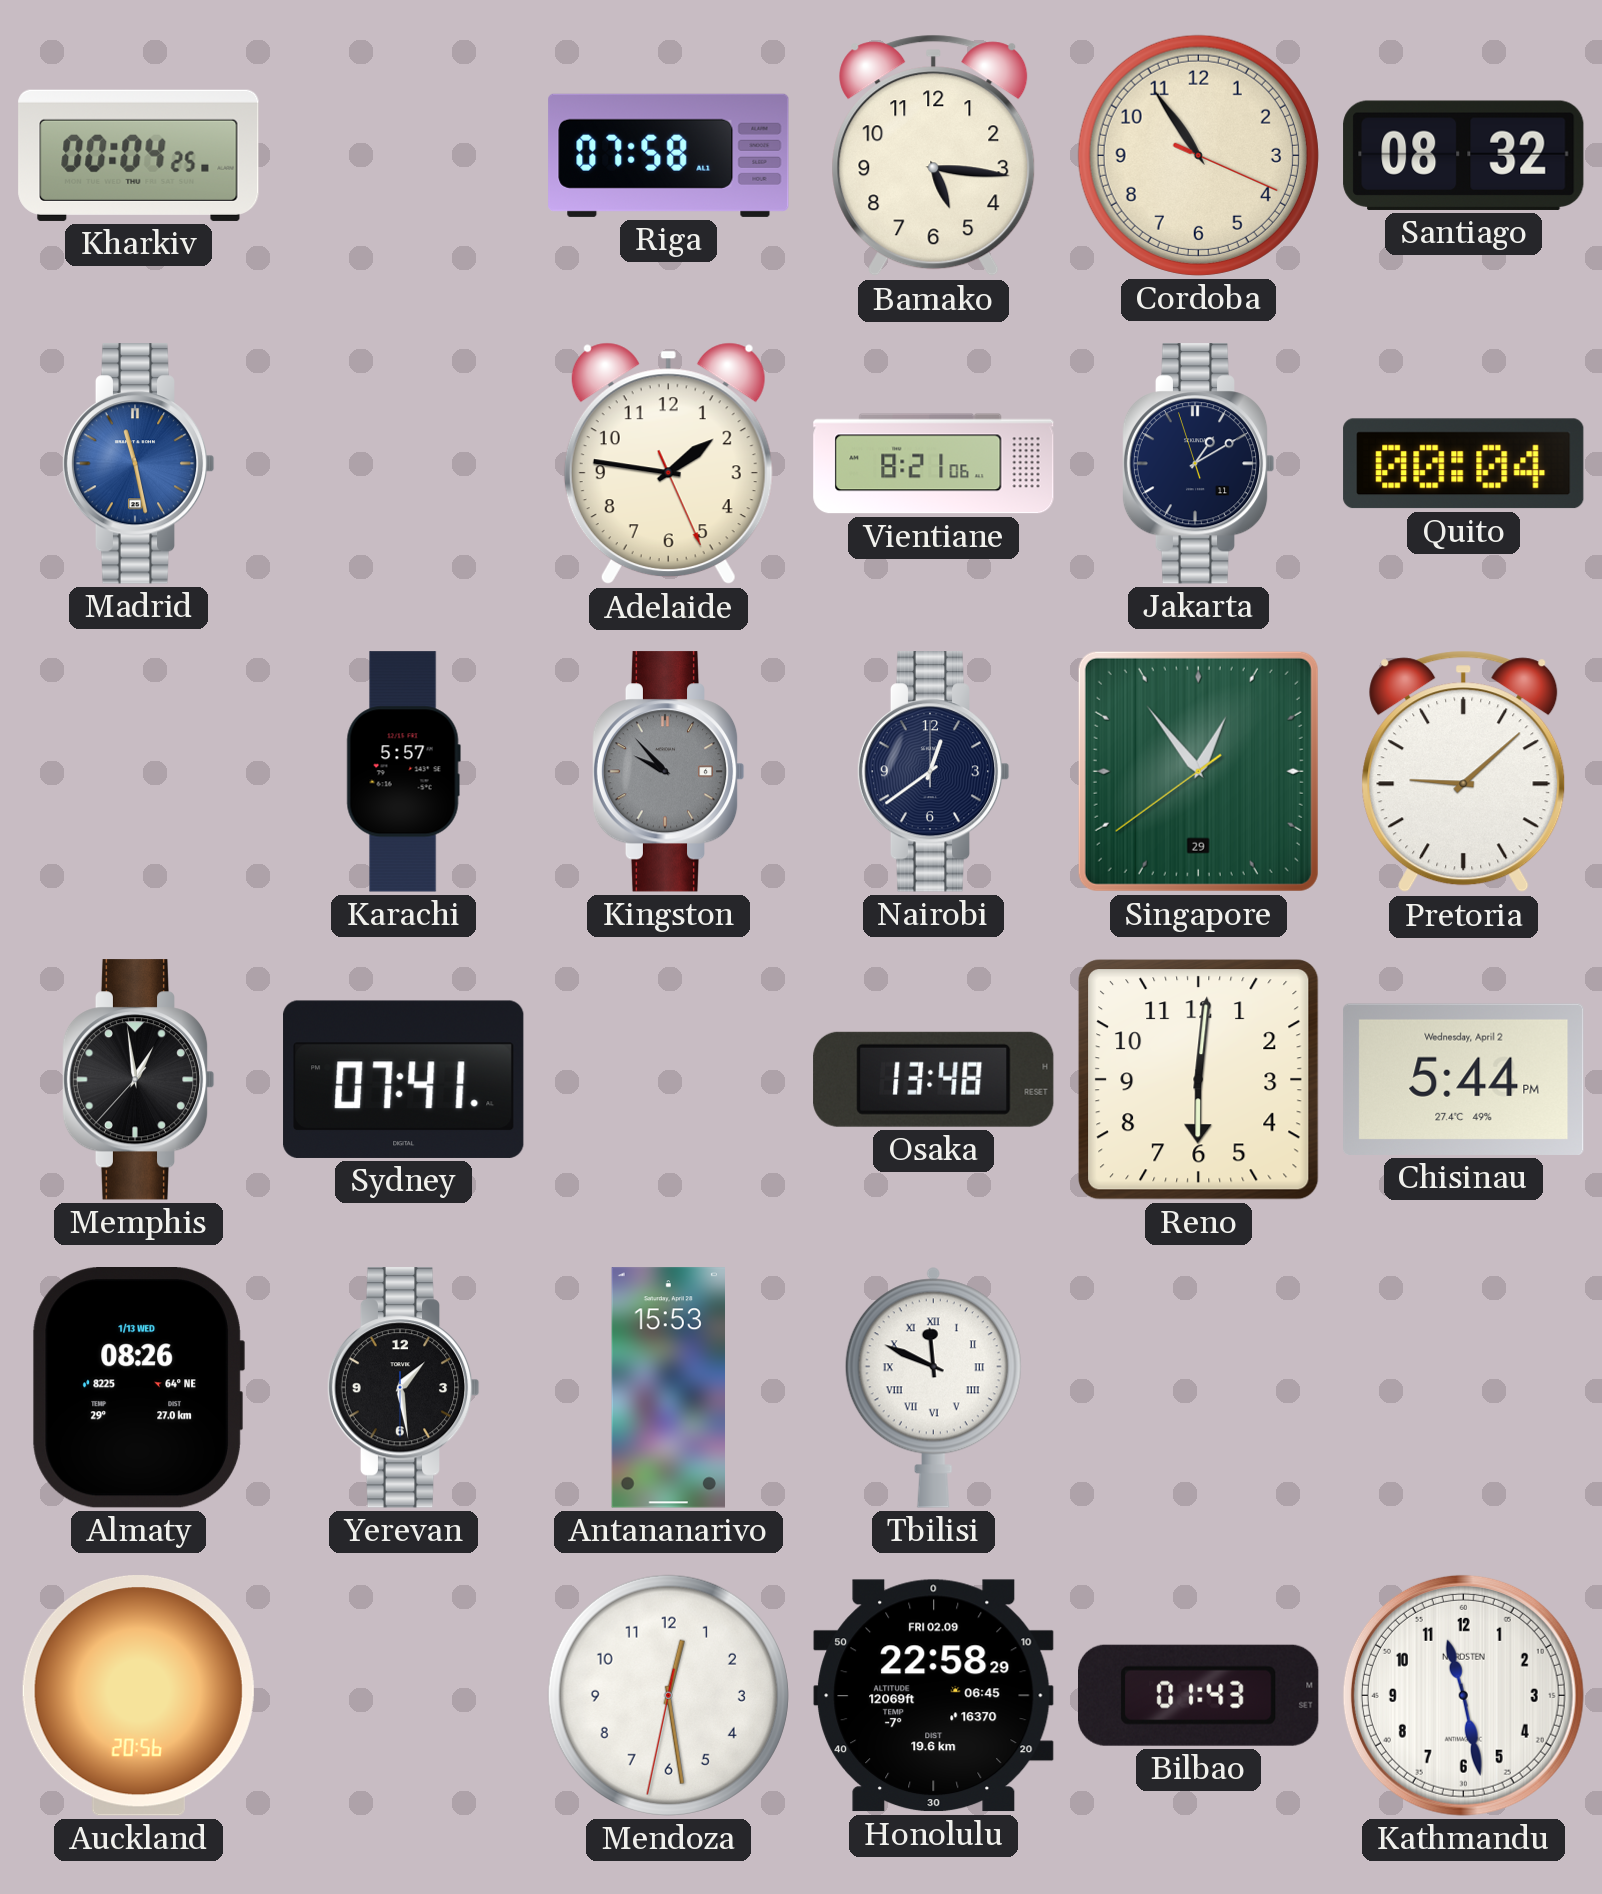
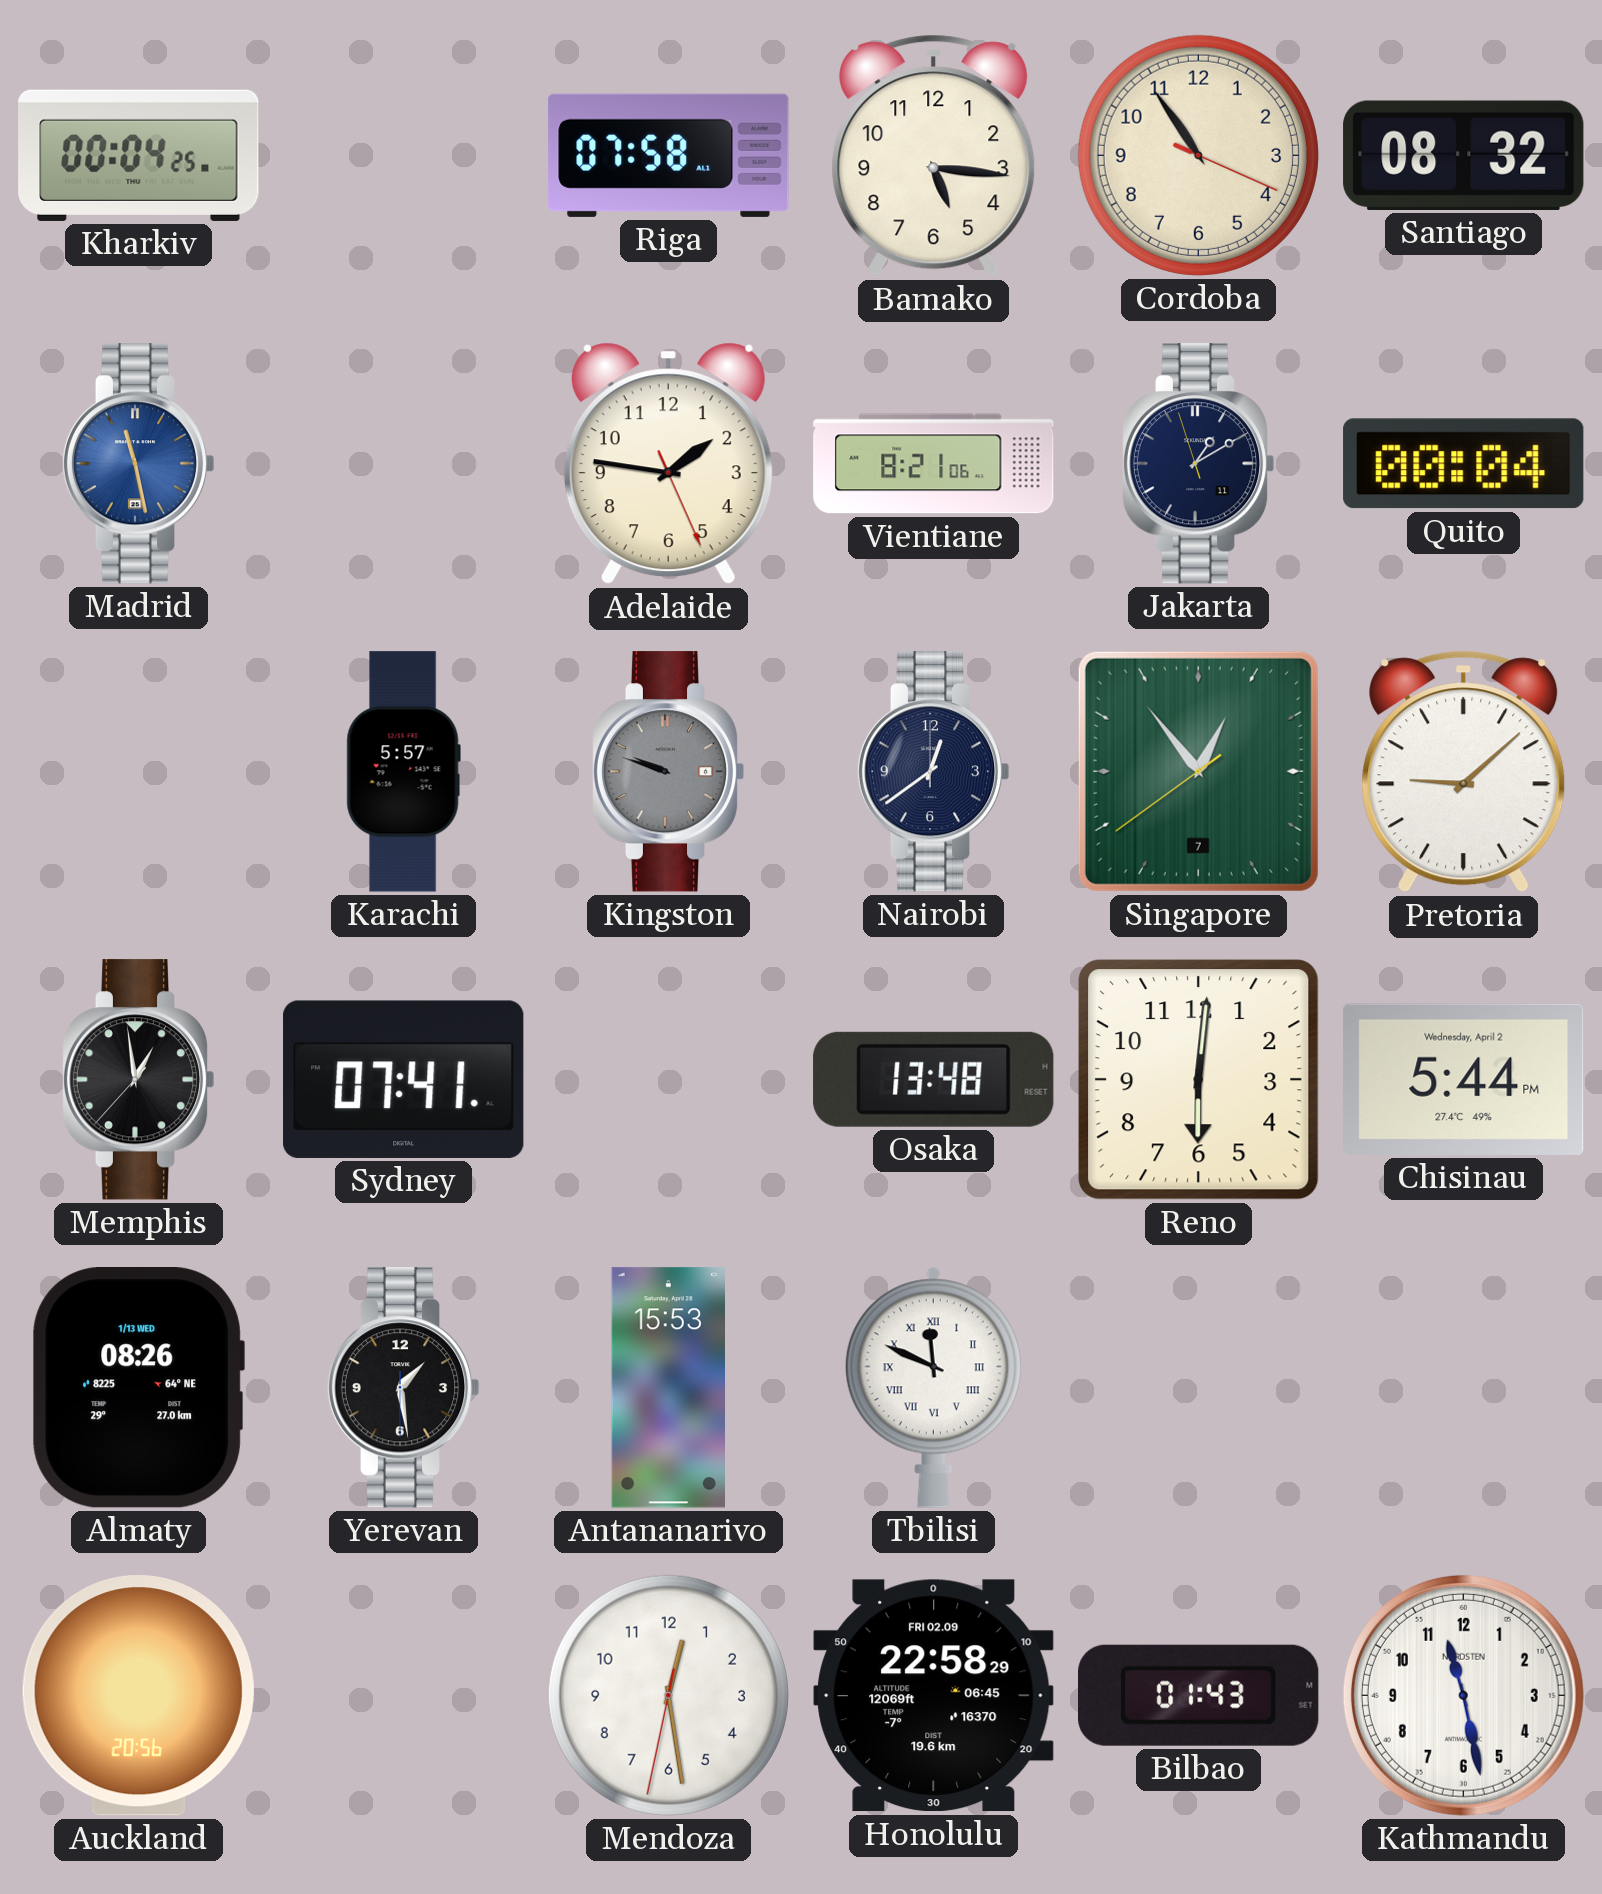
Kingston: 9:53 -> 9:48 (668, 772)
Singapore date: 29 -> 7 (1198, 771)
